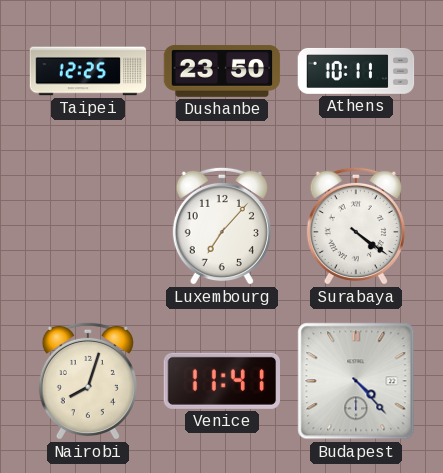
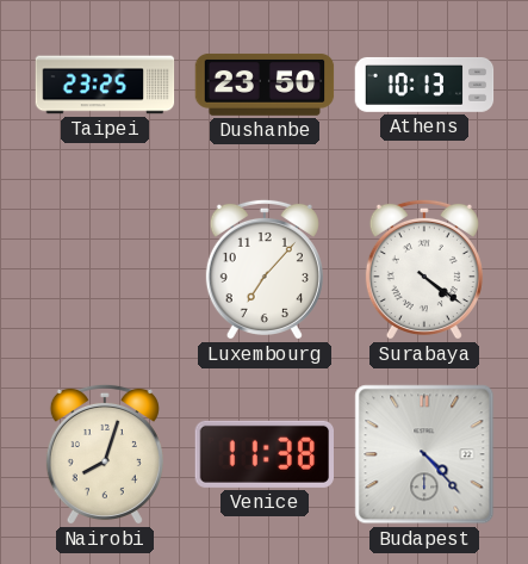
Taipei: 12:25 -> 23:25 (105, 85)
Athens: 10:11 -> 10:13 (424, 85)
Venice: 11:41 -> 11:38 (263, 454)
